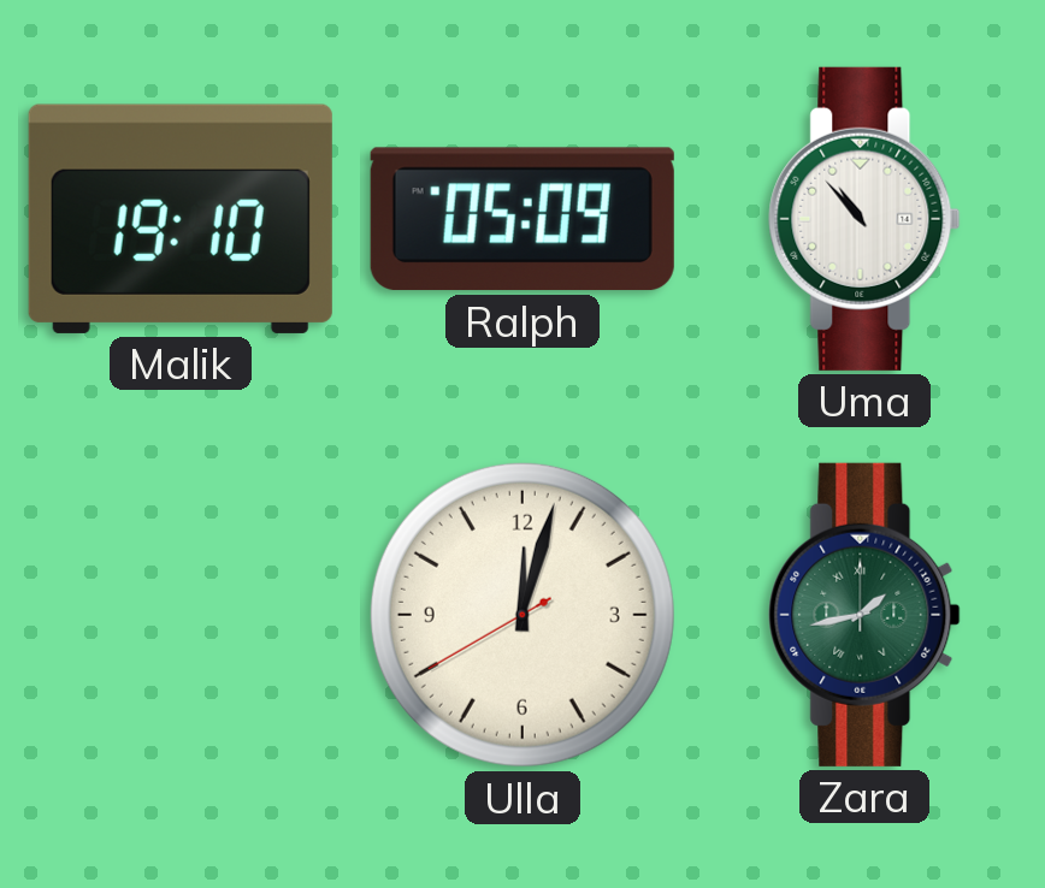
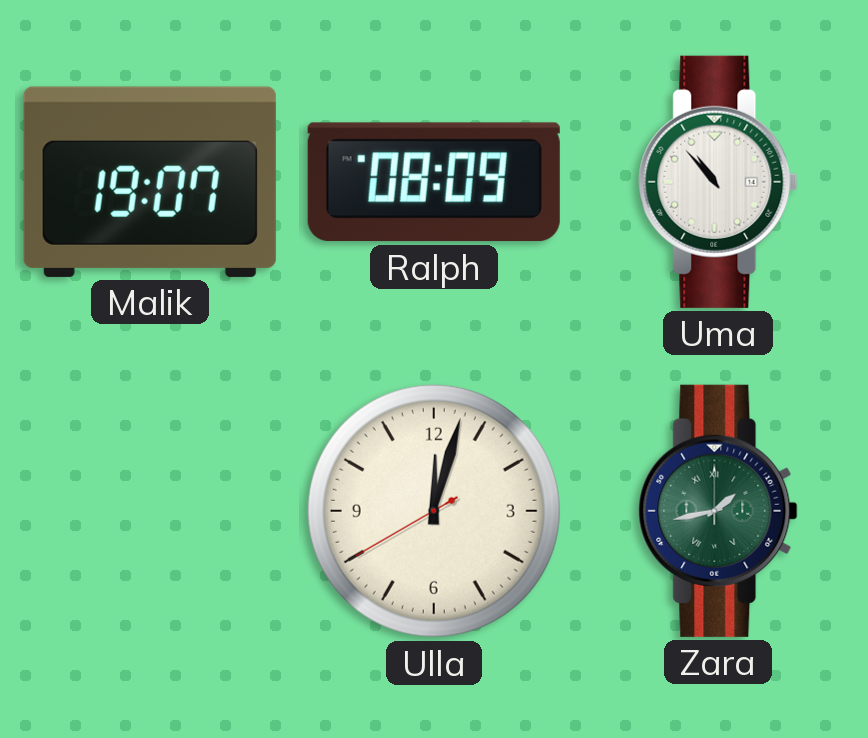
Malik: 19:10 -> 19:07 (150, 182)
Ralph: 05:09 -> 08:09 (434, 182)
